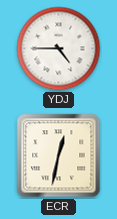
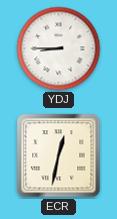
YDJ: 4:45 -> 8:45 (59, 49)
